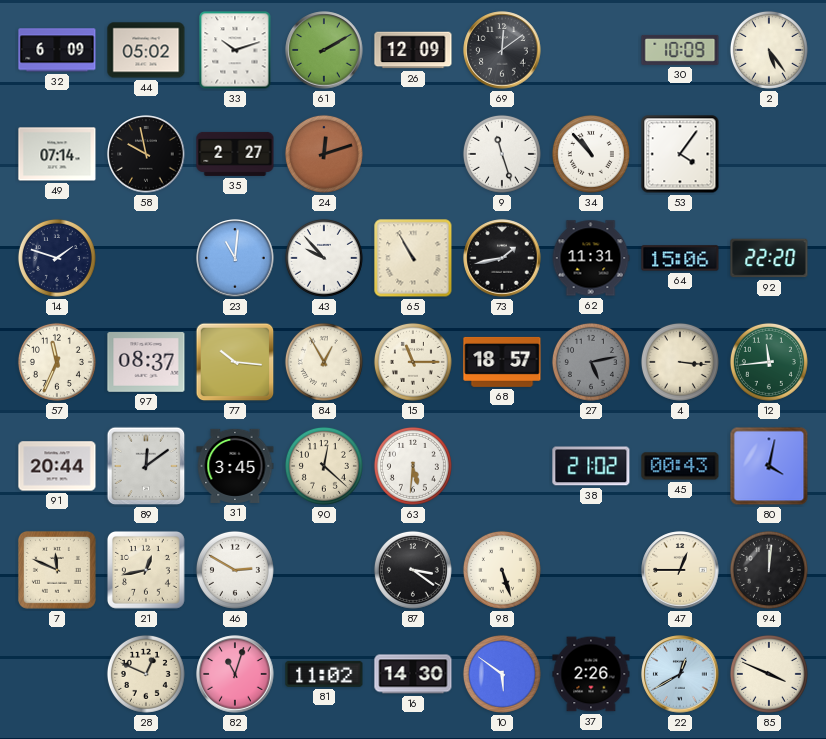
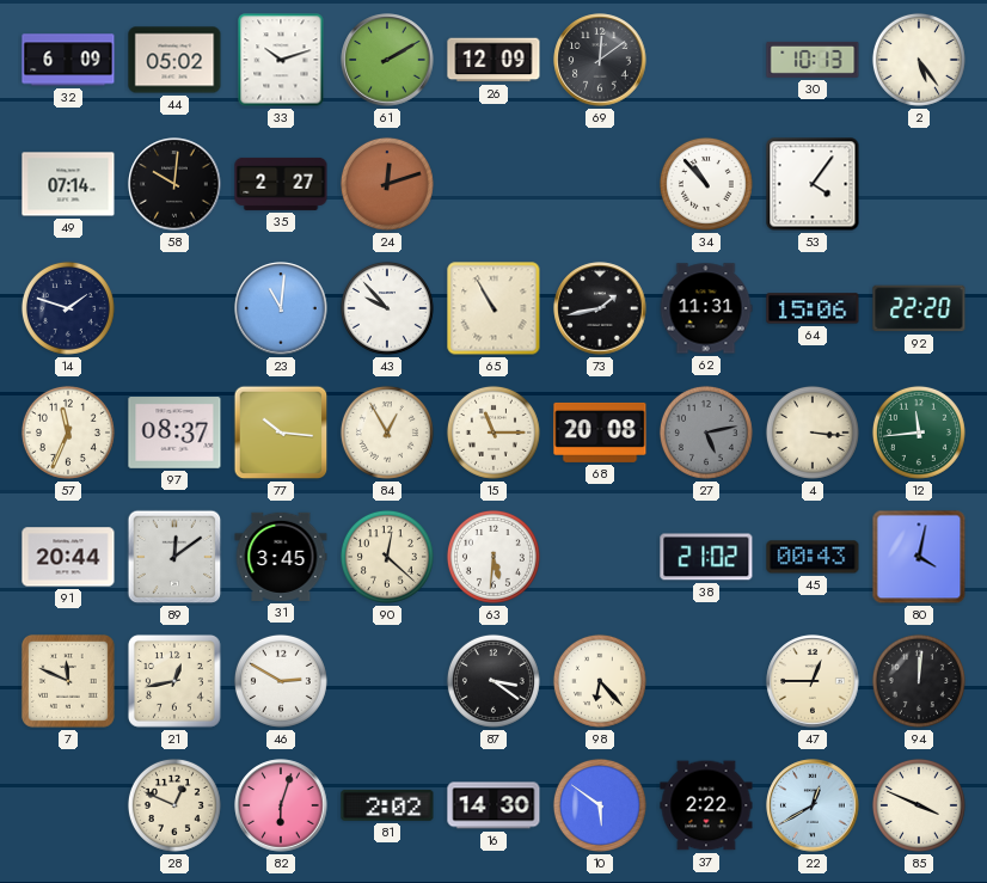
30: 10:09 -> 10:13 (813, 60)
58: 9:58 -> 10:01 (174, 184)
9: 11:27 -> none (502, 154)
68: 18:57 -> 20:08 (600, 433)
98: 5:27 -> 6:23 (600, 681)
82: 11:03 -> 6:03 (281, 805)
81: 11:02 -> 2:02 (387, 805)
37: 2:26 -> 2:22 (706, 805)
